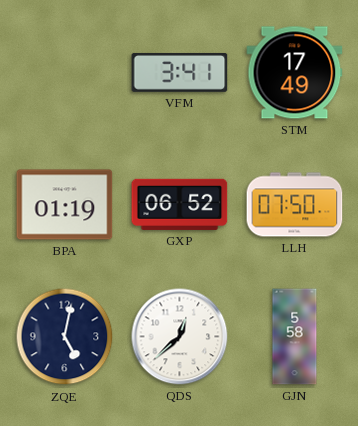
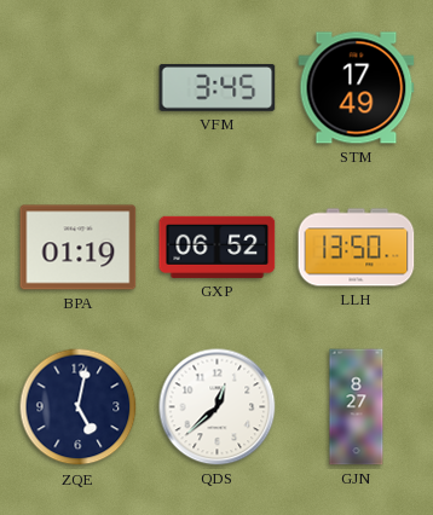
VFM: 3:41 -> 3:45 (218, 87)
LLH: 07:50 -> 13:50 (357, 248)
GJN: 5:58 -> 8:27 (357, 407)
